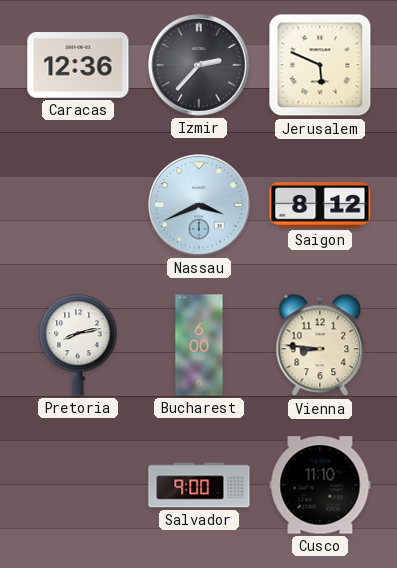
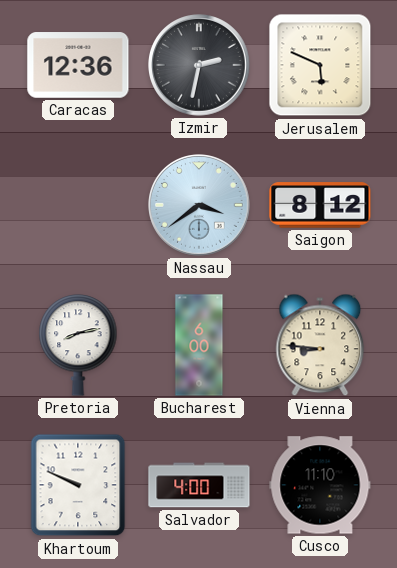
Izmir: 2:37 -> 2:32 (200, 66)
Nassau: 3:41 -> 3:39 (200, 206)
Khartoum: none -> 9:49 (78, 485)
Salvador: 9:00 -> 4:00 (199, 485)
